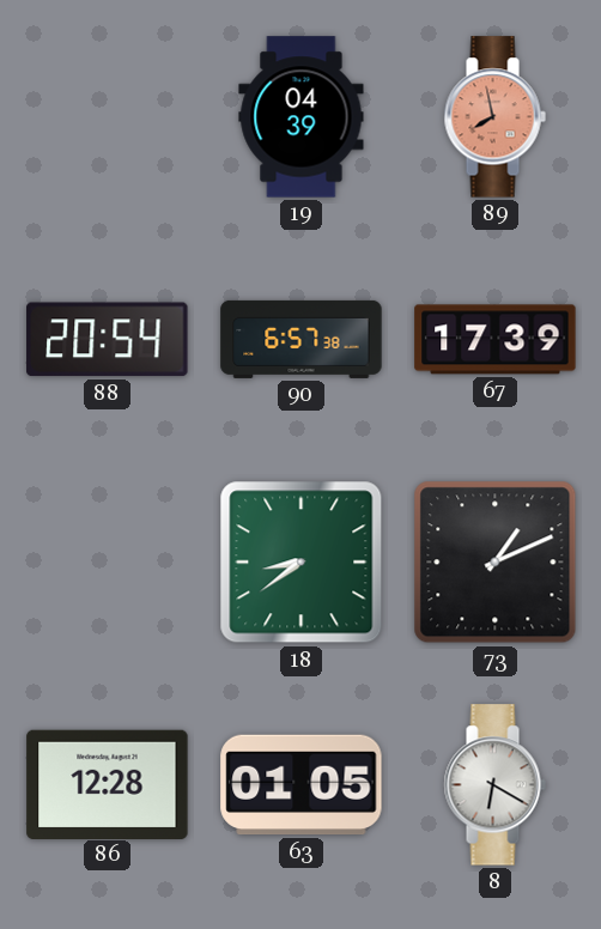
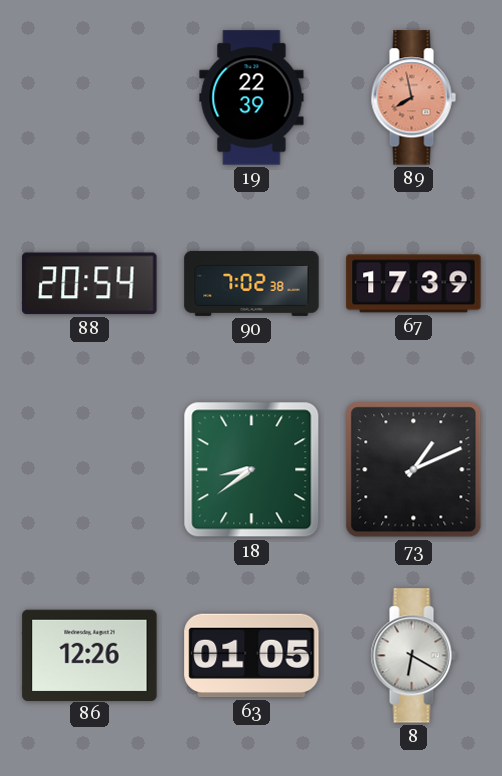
19: 04:39 -> 22:39 (252, 98)
90: 6:57 -> 7:02 (252, 283)
86: 12:28 -> 12:26 (90, 655)
